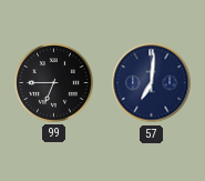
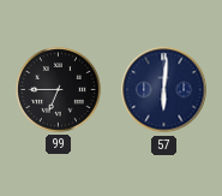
57: 7:01 -> 6:01 (164, 90)
